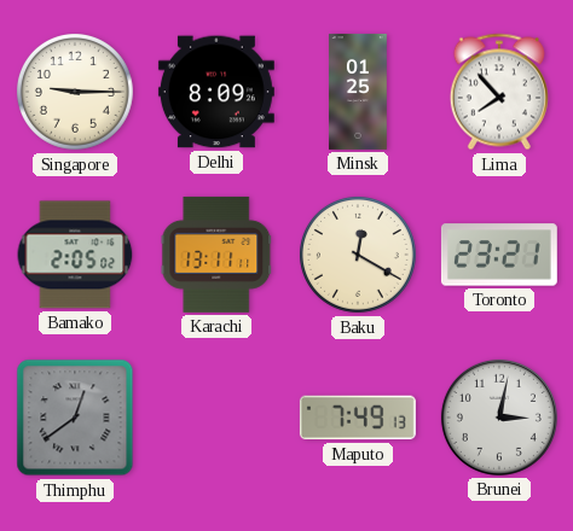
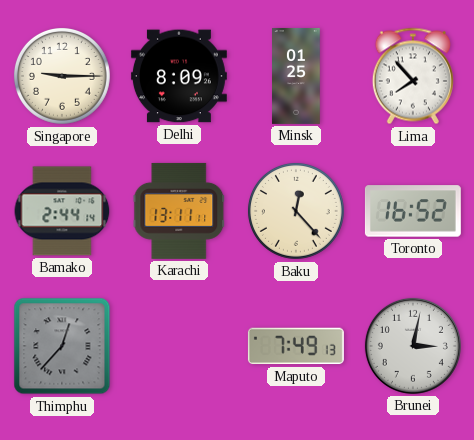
Bamako: 2:05 -> 2:44 (62, 211)
Baku: 12:20 -> 12:23 (296, 211)
Toronto: 23:21 -> 16:52 (413, 211)
Thimphu: 12:39 -> 12:37 (62, 346)
